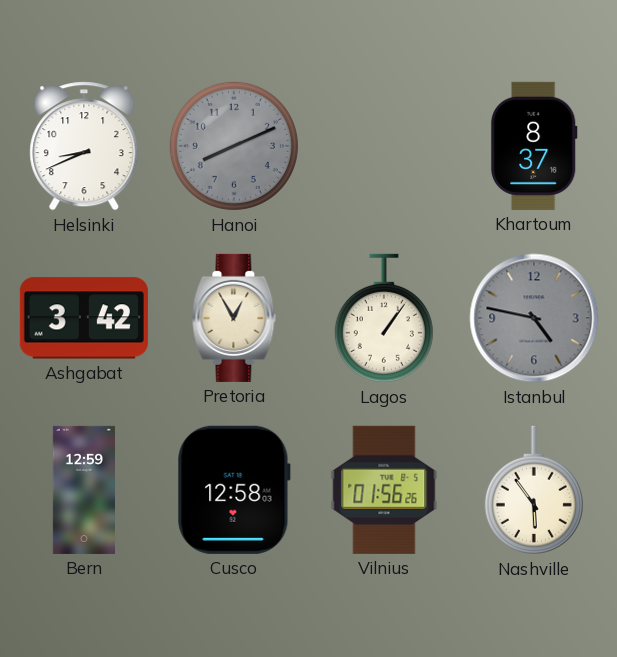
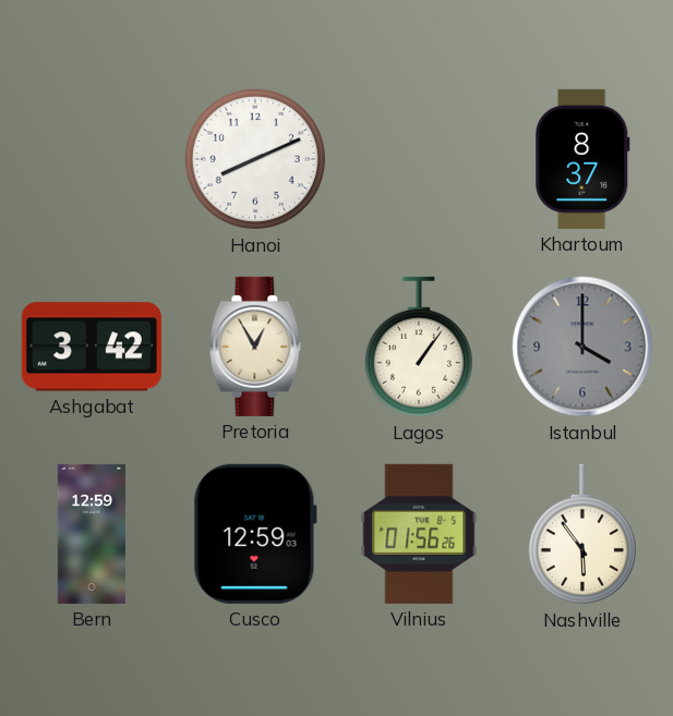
Helsinki: 8:41 -> none (84, 146)
Hanoi dial: grey -> white (255, 159)
Istanbul: 4:47 -> 4:00 (582, 347)
Cusco: 12:58 -> 12:59 (255, 534)
